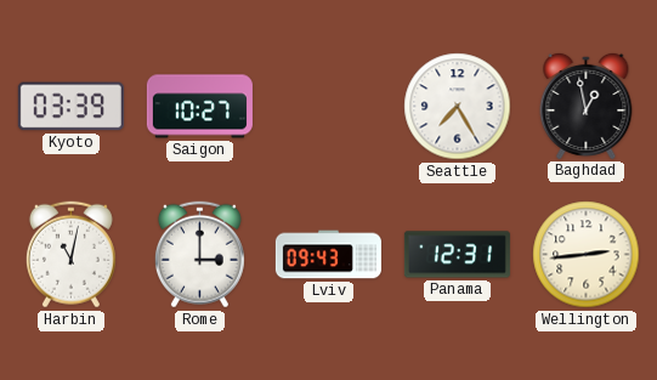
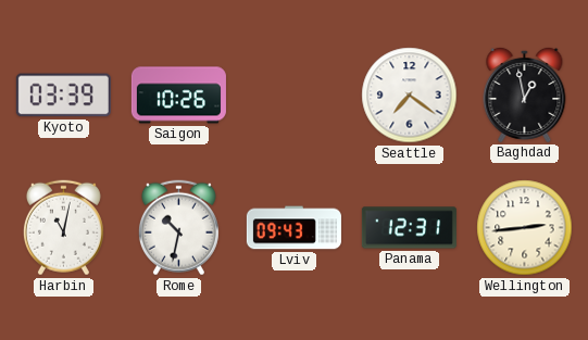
Saigon: 10:27 -> 10:26 (178, 96)
Seattle: 7:25 -> 7:21 (410, 96)
Rome: 3:00 -> 10:32 (178, 228)
